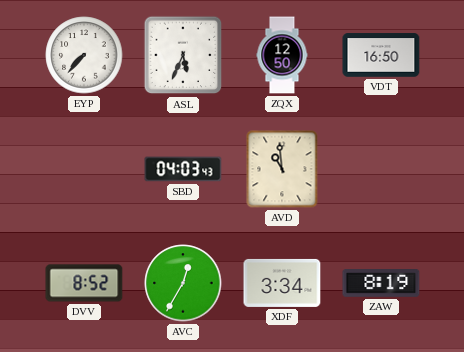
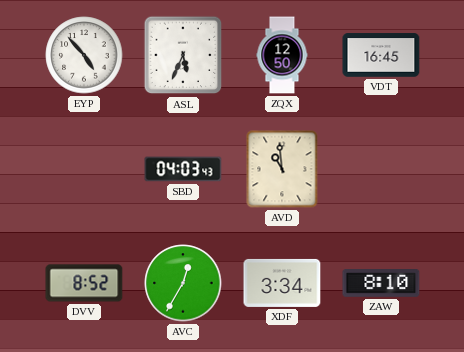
EYP: 7:37 -> 4:53 (84, 55)
VDT: 16:50 -> 16:45 (381, 55)
ZAW: 8:19 -> 8:10 (381, 284)
